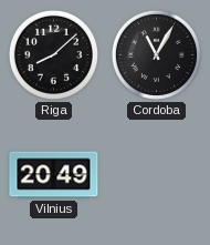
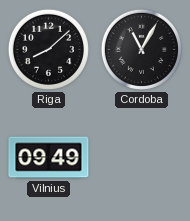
Vilnius: 20:49 -> 09:49 (49, 158)
